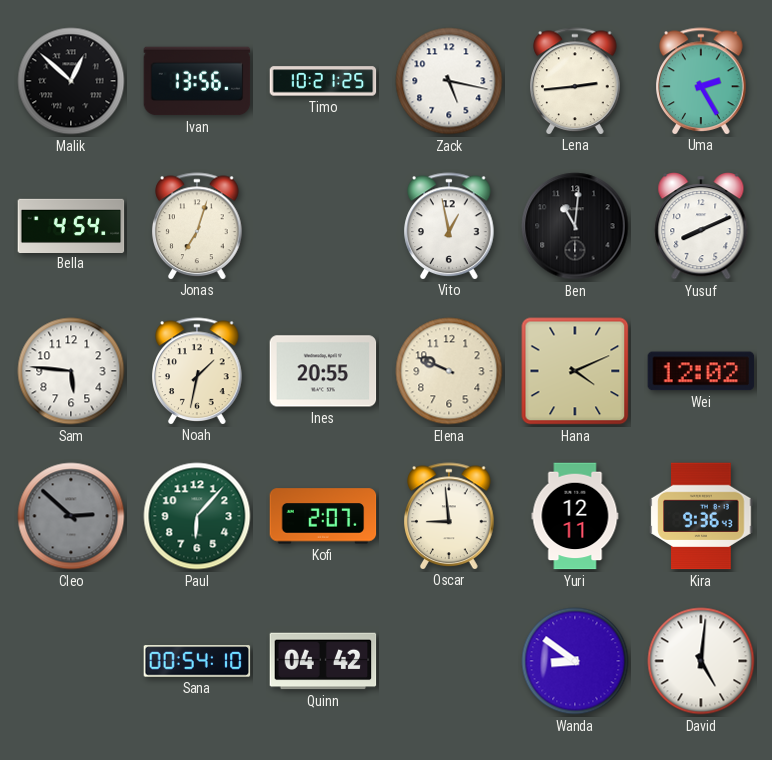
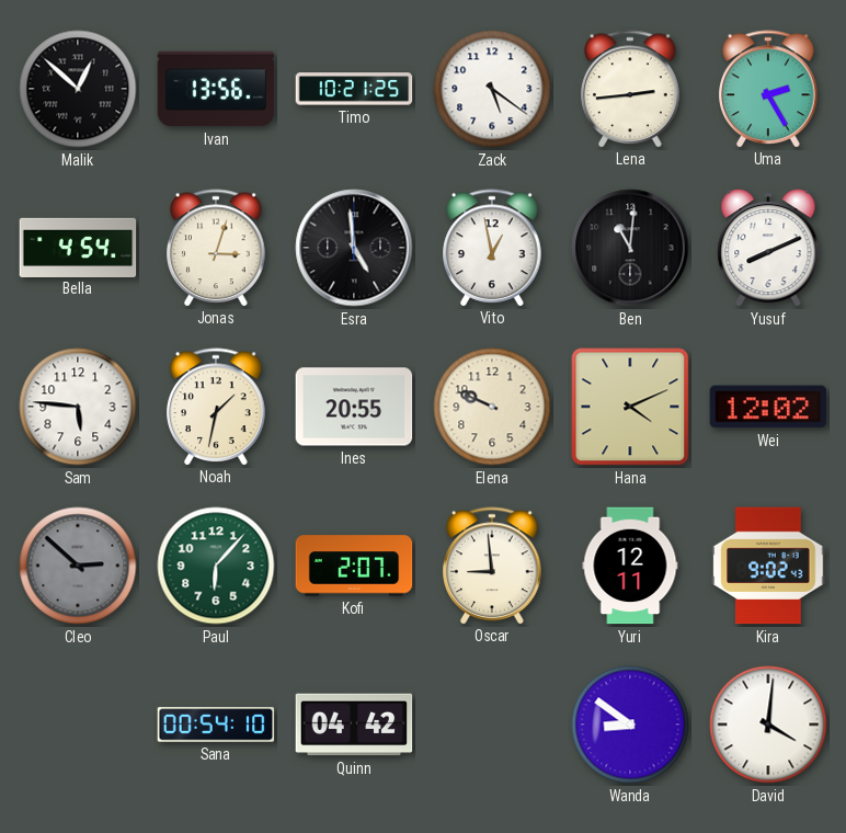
Zack: 5:17 -> 5:21 (492, 89)
Jonas: 7:03 -> 3:03 (216, 248)
Esra: none -> 4:59 (354, 248)
Kira: 9:36 -> 9:02 (768, 566)
David: 5:01 -> 4:01 (768, 724)
